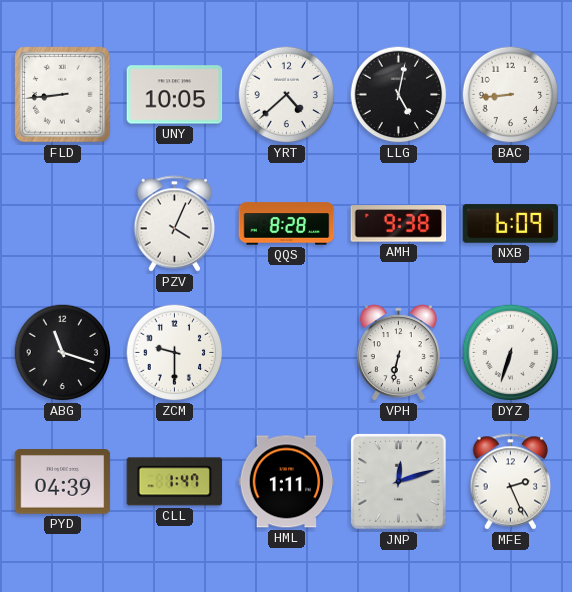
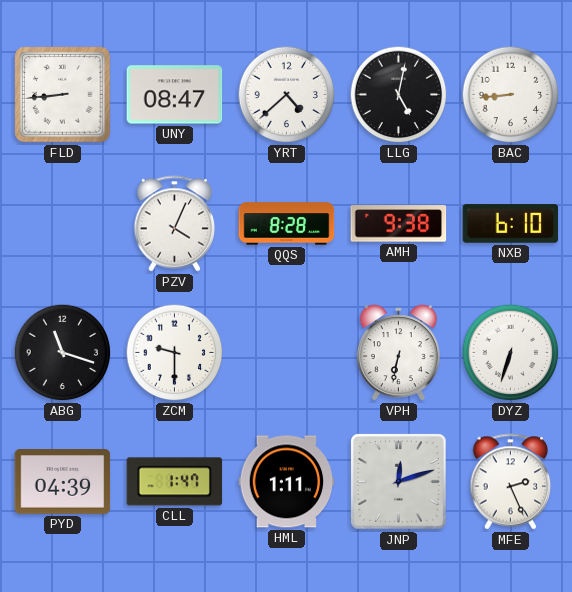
UNY: 10:05 -> 08:47 (175, 95)
NXB: 6:09 -> 6:10 (511, 224)
